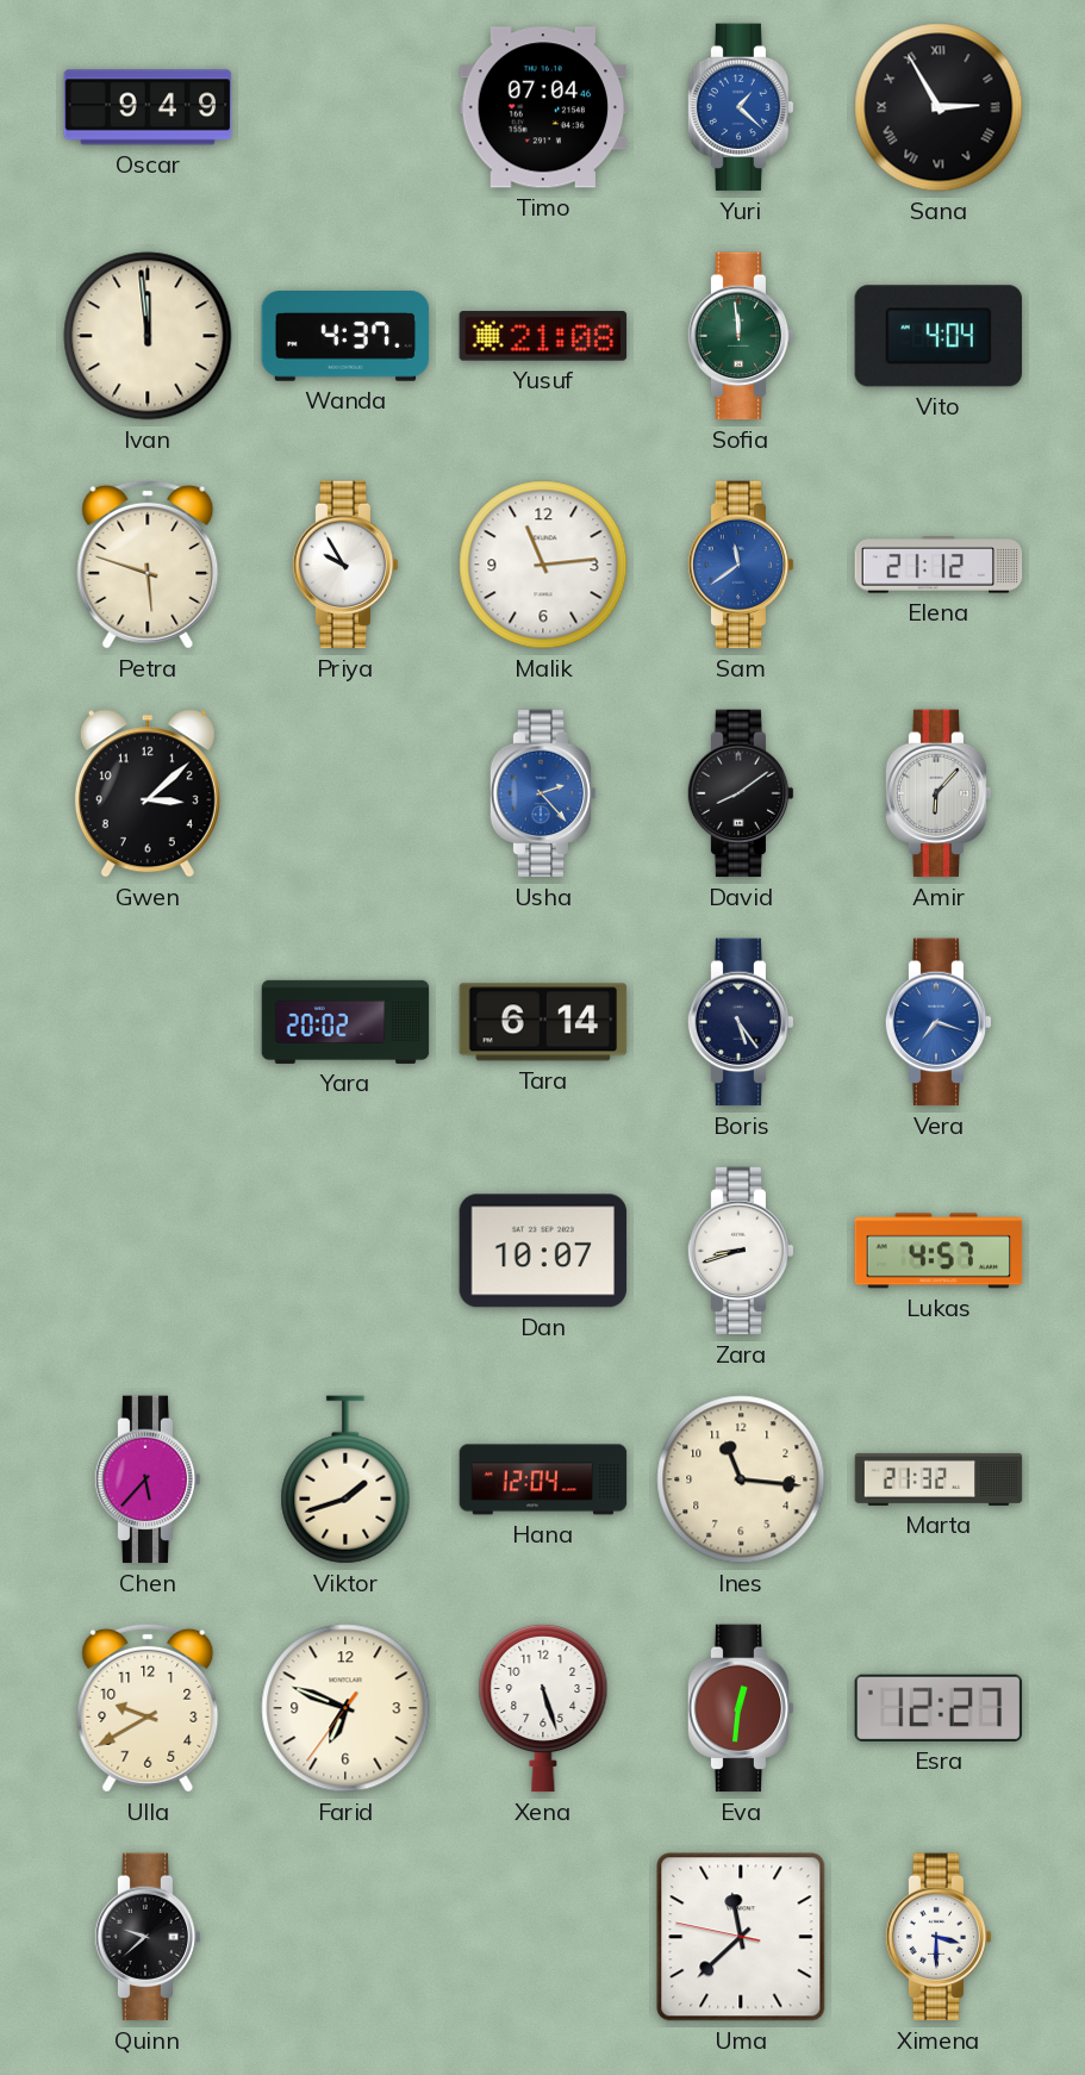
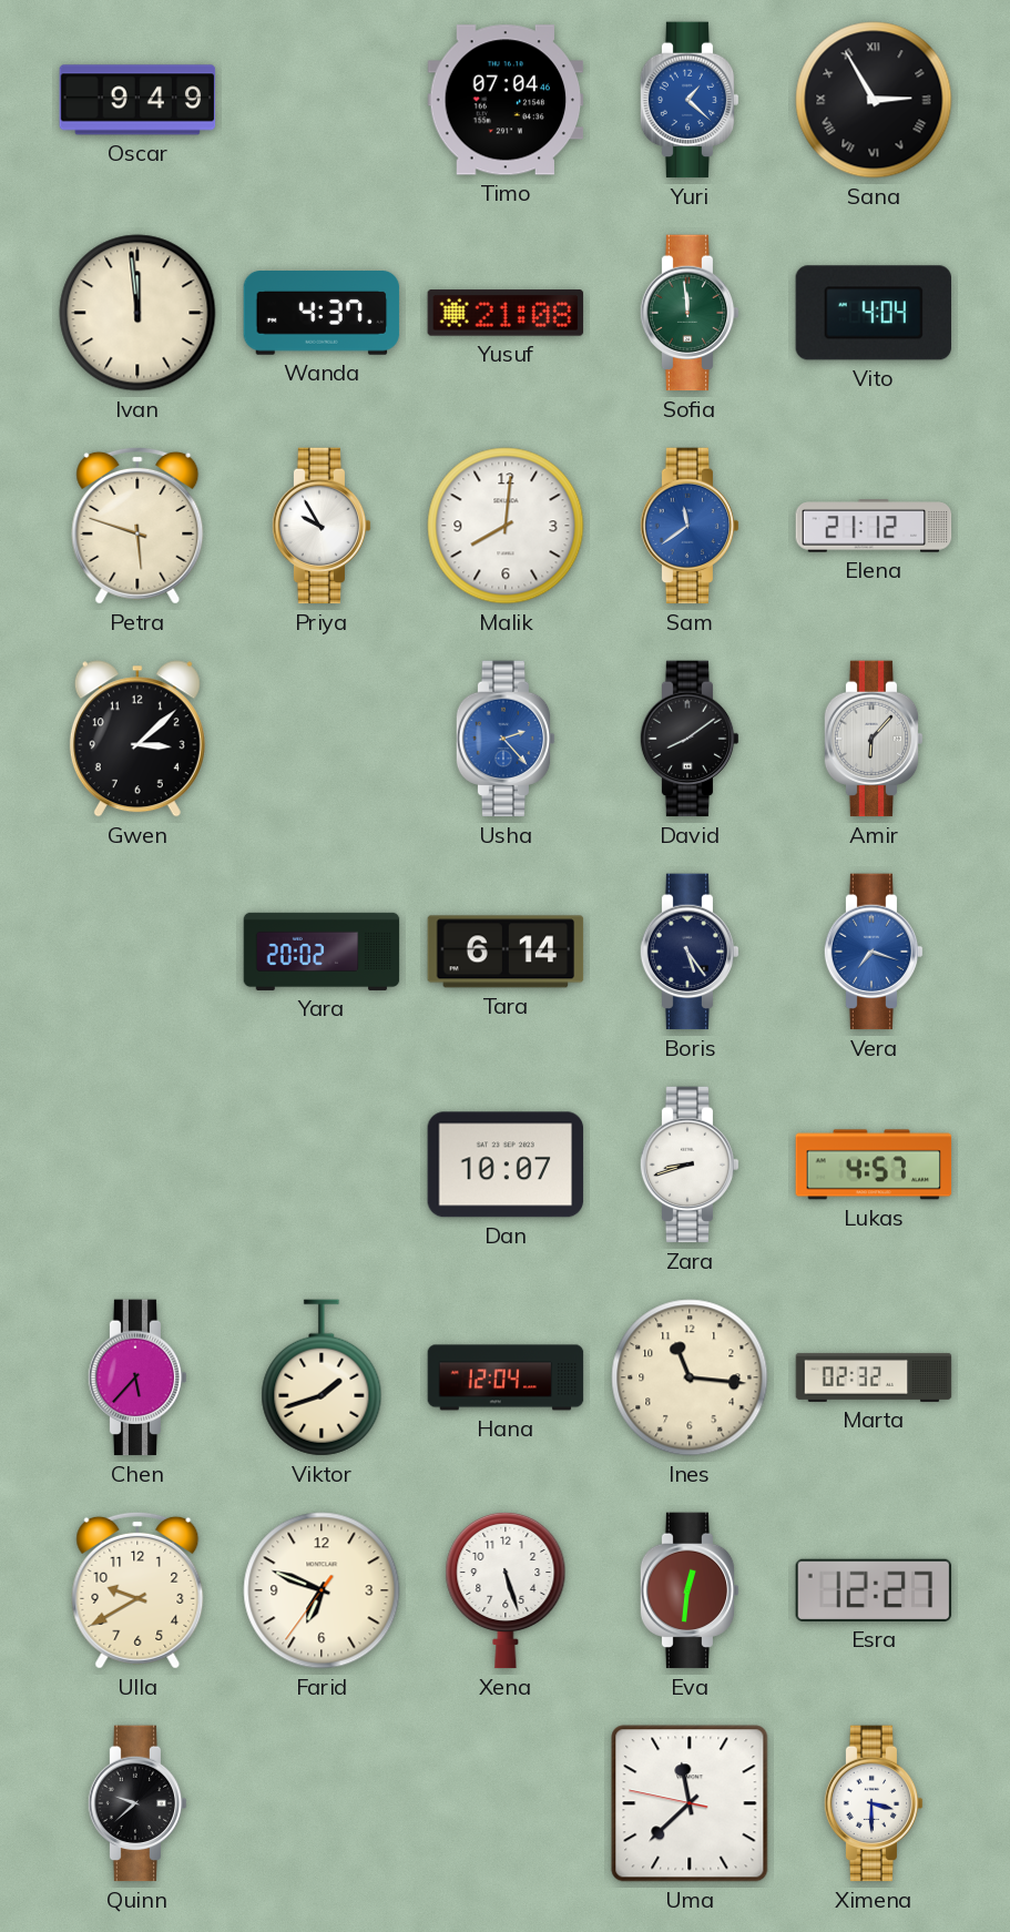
Malik: 11:14 -> 8:01 (506, 526)
Marta: 21:32 -> 02:32 (874, 1377)
